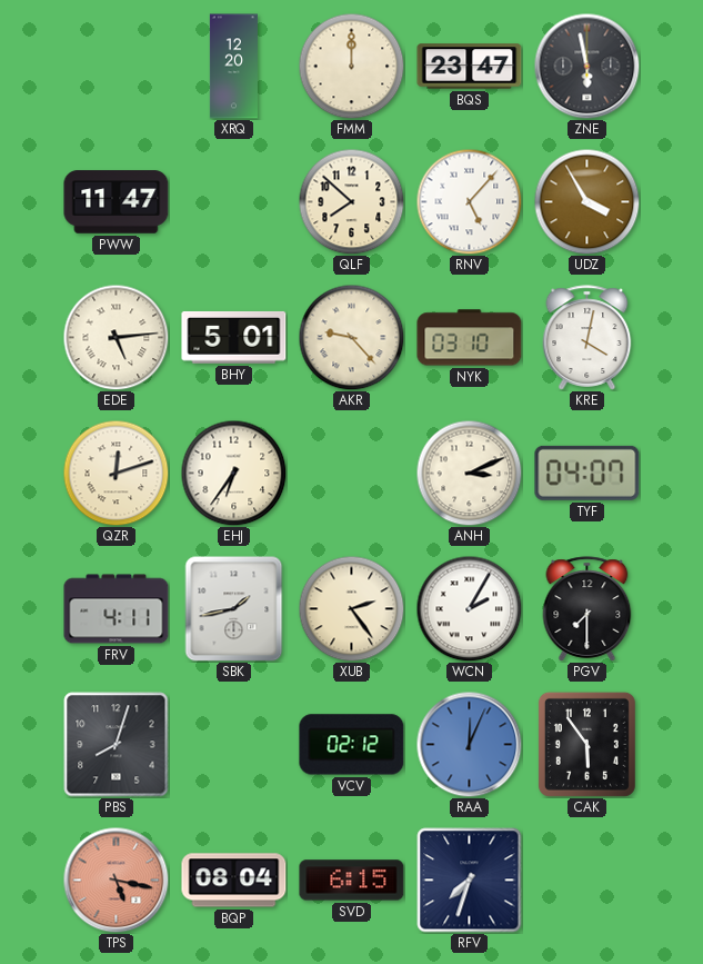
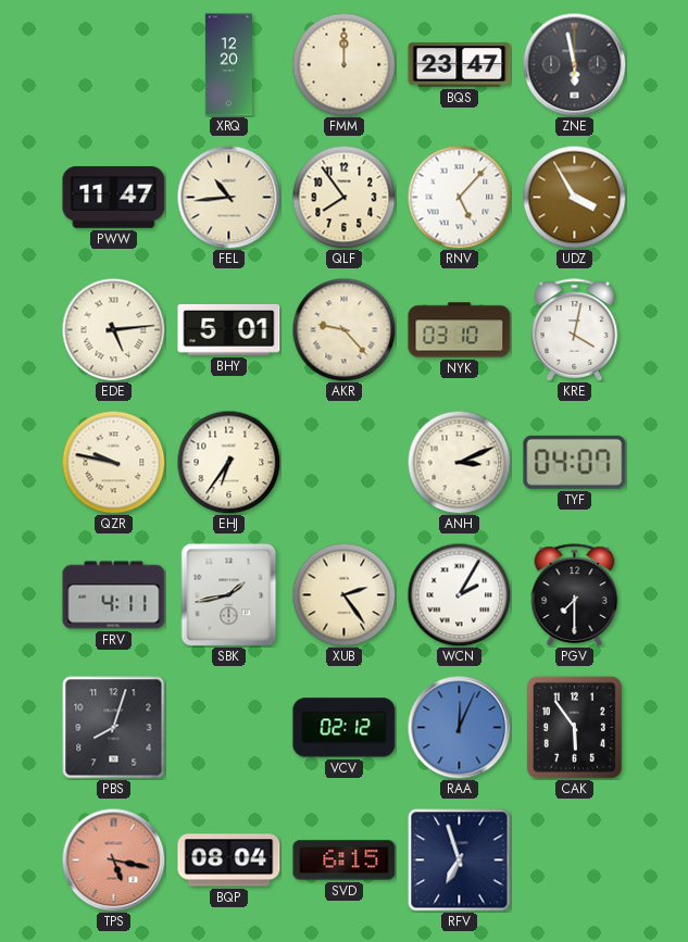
FEL: none -> 10:44 (228, 197)
QLF: 7:52 -> 7:54 (343, 197)
QZR: 12:12 -> 9:47 (113, 462)
RFV: 7:33 -> 6:57 (460, 861)
